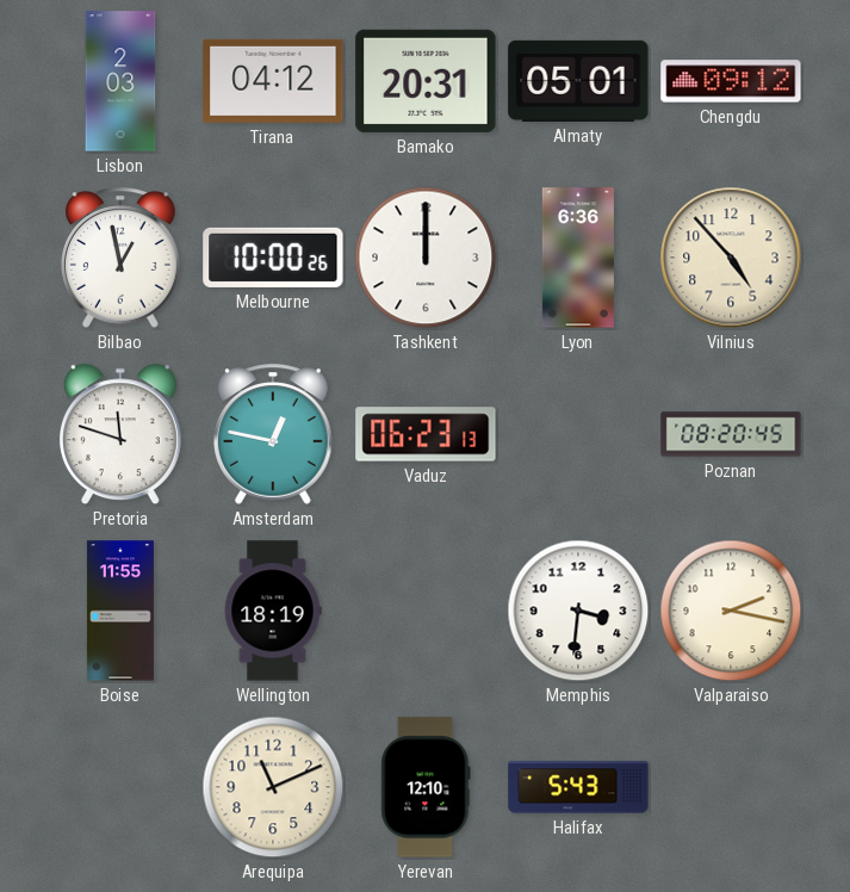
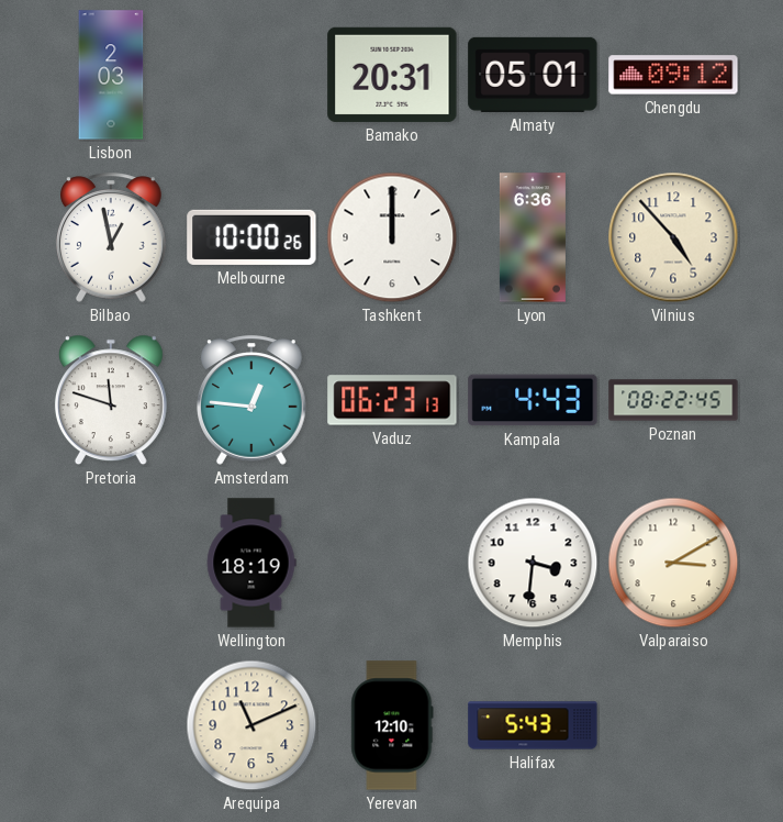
Tirana: 04:12 -> none (273, 81)
Amsterdam: 12:47 -> 12:46 (253, 400)
Kampala: none -> 4:43 (533, 400)
Poznan: 08:20 -> 08:22 (673, 400)
Boise: 11:55 -> none (120, 611)
Valparaiso: 2:17 -> 3:10 (673, 563)
